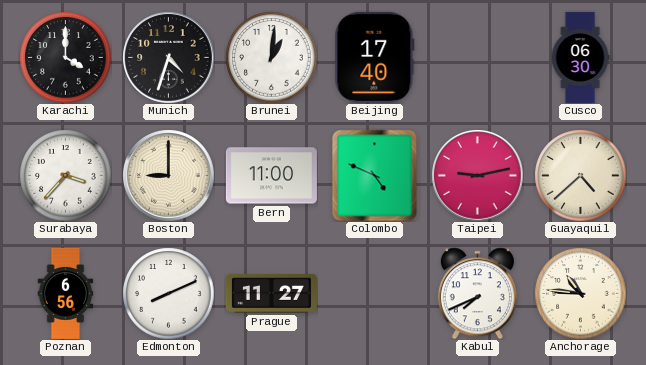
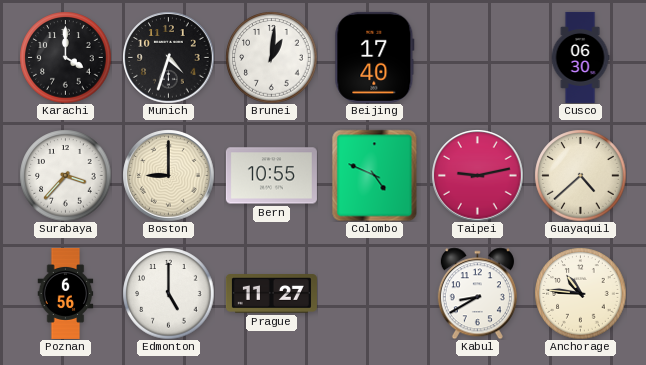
Bern: 11:00 -> 10:55 (271, 176)
Edmonton: 8:11 -> 5:00 (168, 293)
Kabul: 7:41 -> 8:40 (477, 293)
